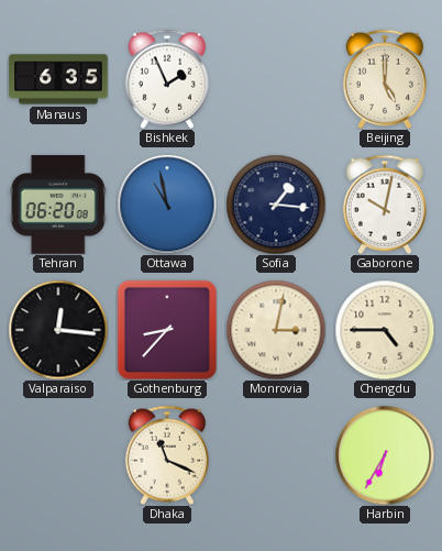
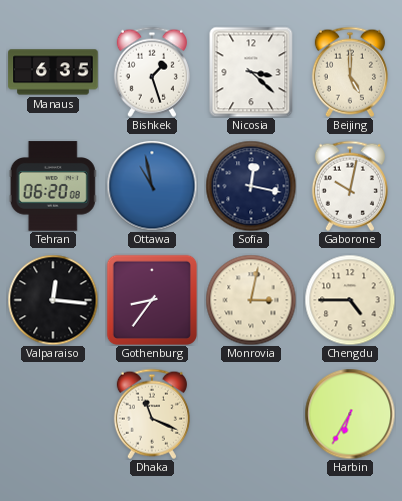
Bishkek: 1:56 -> 1:27 (152, 72)
Nicosia: none -> 3:22 (251, 72)
Sofia: 1:16 -> 12:17 (251, 186)
Gothenburg: 8:37 -> 8:36 (151, 299)
